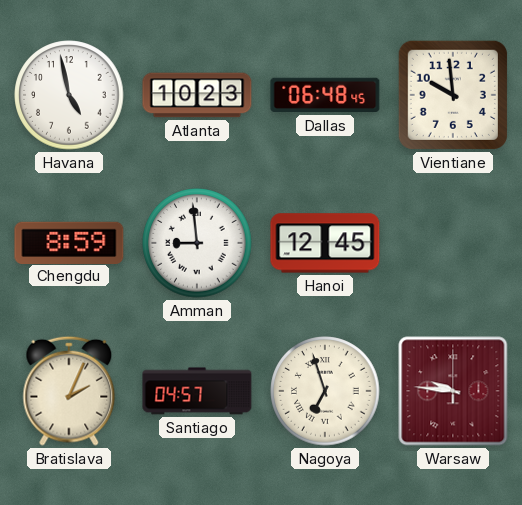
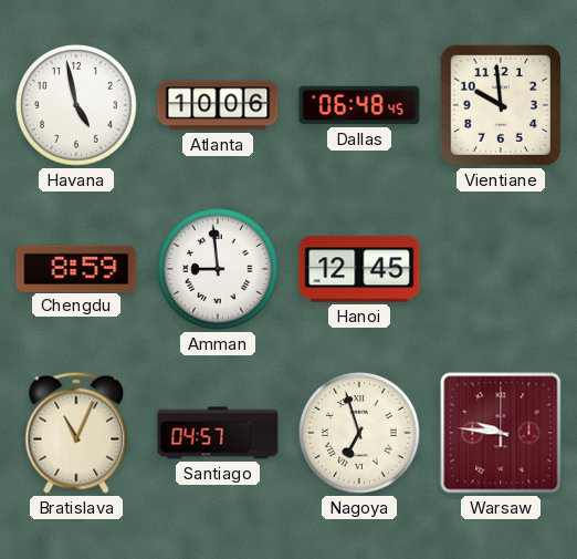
Atlanta: 10:23 -> 10:06 (218, 105)
Bratislava: 2:04 -> 11:04 (76, 433)
